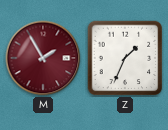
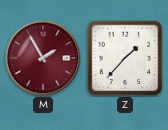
Z: 1:34 -> 1:37 (125, 58)
